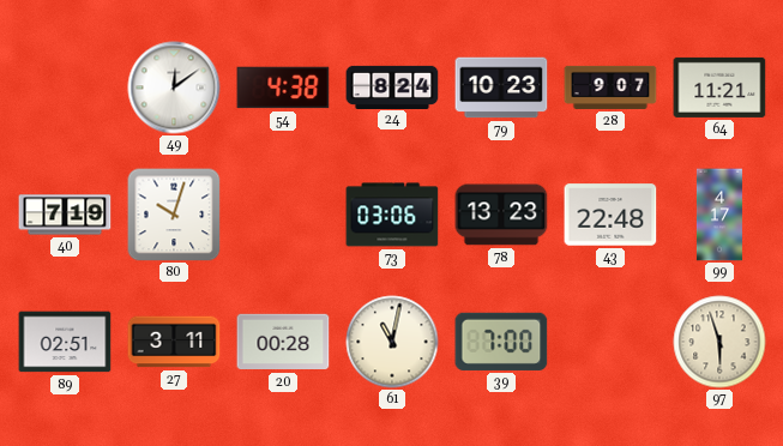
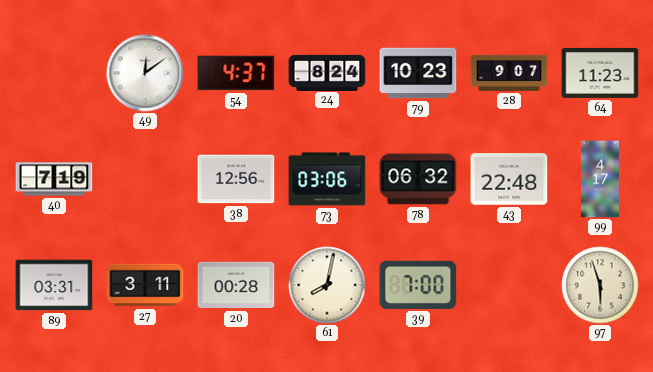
54: 4:38 -> 4:37 (236, 73)
64: 11:21 -> 11:23 (600, 73)
80: 10:03 -> none (174, 215)
38: none -> 12:56 (236, 179)
78: 13:23 -> 06:32 (418, 179)
89: 02:51 -> 03:31 (54, 285)
61: 11:02 -> 8:02 (327, 285)
